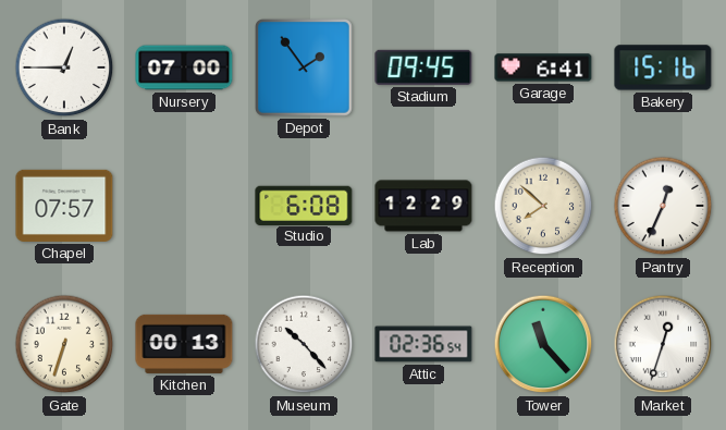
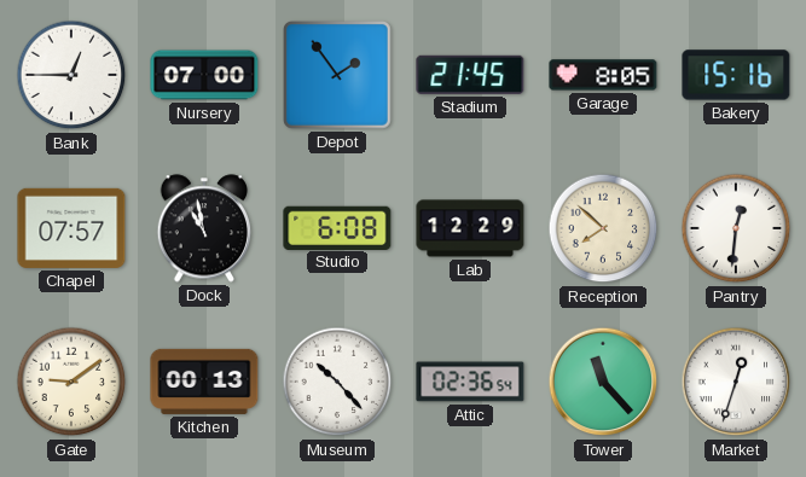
Stadium: 09:45 -> 21:45 (470, 75)
Garage: 6:41 -> 8:05 (603, 75)
Dock: none -> 10:58 (204, 228)
Pantry: 12:34 -> 12:31 (736, 228)
Gate: 6:33 -> 9:09 (71, 382)
